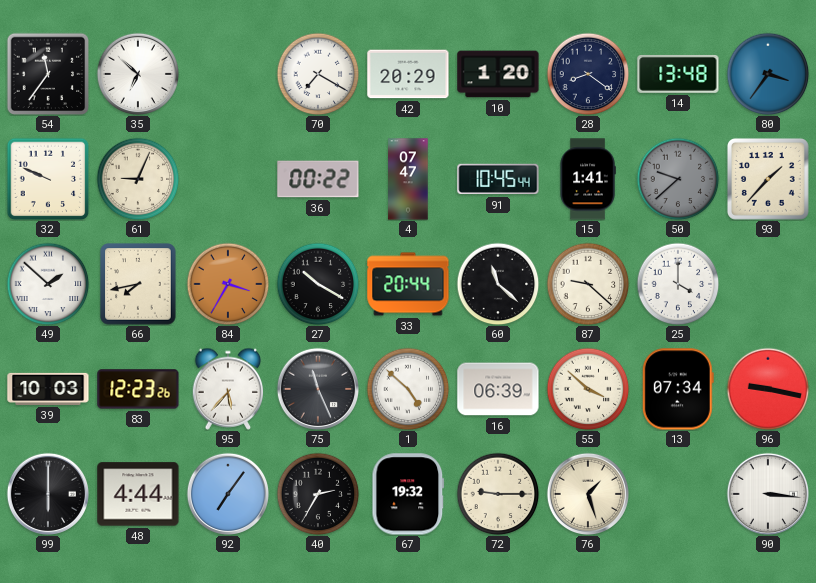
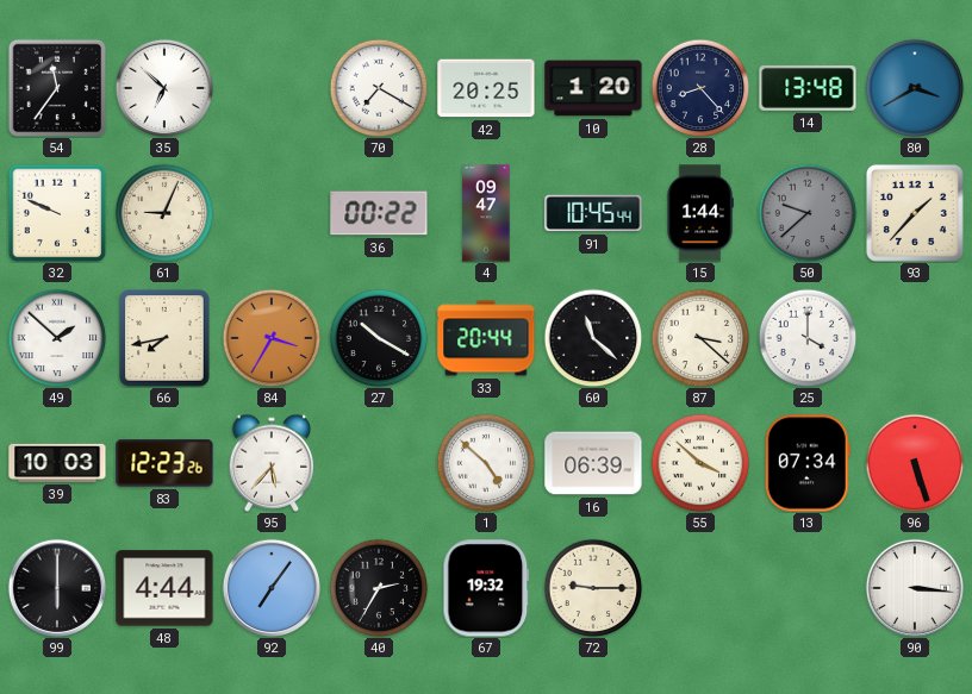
42: 20:29 -> 20:25 (486, 88)
28: 8:21 -> 8:23 (700, 88)
80: 3:36 -> 3:40 (915, 88)
4: 07:47 -> 09:47 (486, 213)
15: 1:41 -> 1:44 (700, 213)
87: 9:22 -> 3:22 (700, 338)
75: 11:26 -> none (317, 388)
96: 9:17 -> 5:27 (915, 463)
76: 1:27 -> none (587, 493)
